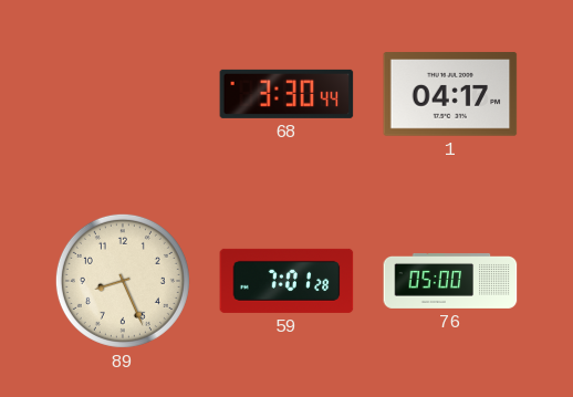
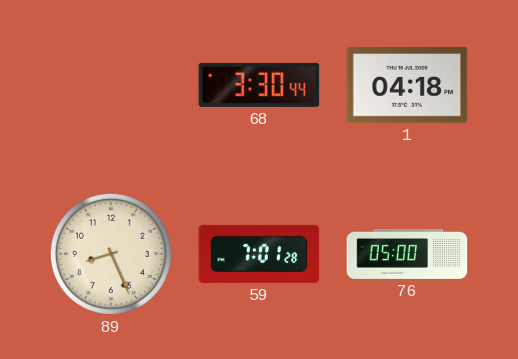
1: 04:17 -> 04:18 (407, 85)
